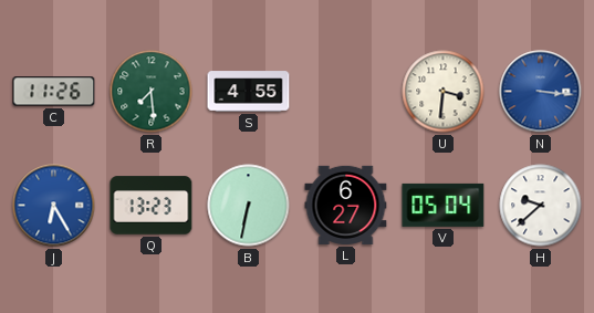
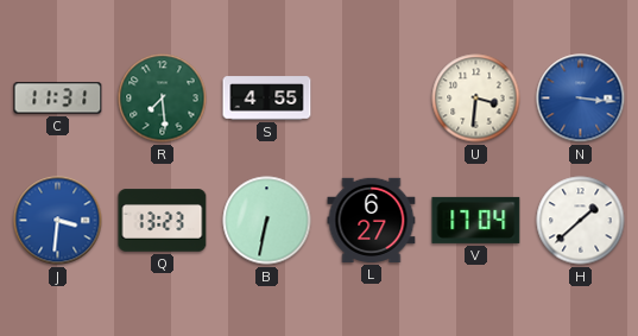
C: 11:26 -> 11:31 (58, 99)
J: 6:25 -> 3:31 (58, 221)
V: 05:04 -> 17:04 (476, 220)
H: 9:38 -> 1:38 (581, 221)
